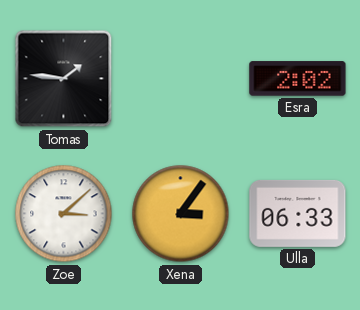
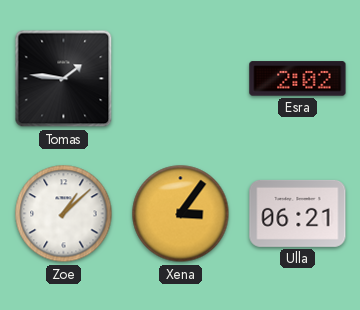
Zoe: 3:08 -> 1:08 (64, 214)
Ulla: 06:33 -> 06:21 (298, 213)
